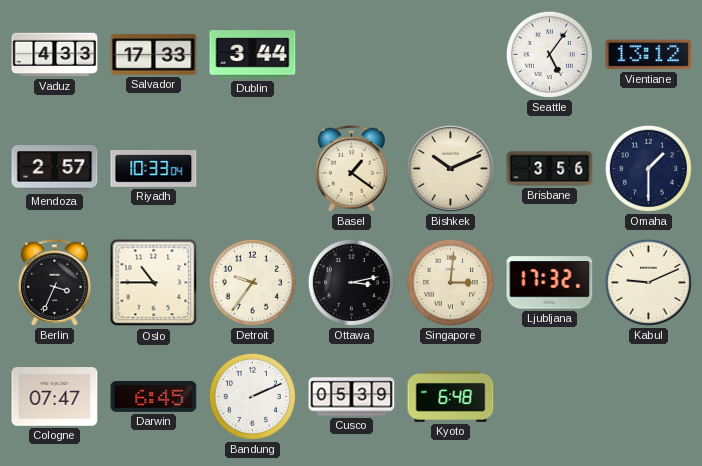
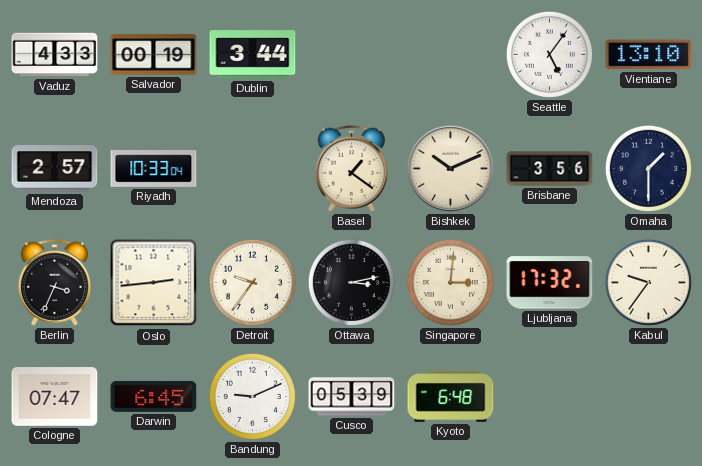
Salvador: 17:33 -> 00:19 (154, 55)
Vientiane: 13:12 -> 13:10 (649, 55)
Oslo: 10:45 -> 2:44 (154, 283)
Kabul: 9:11 -> 9:36 (648, 282)
Bandung: 2:11 -> 9:11 (252, 396)
